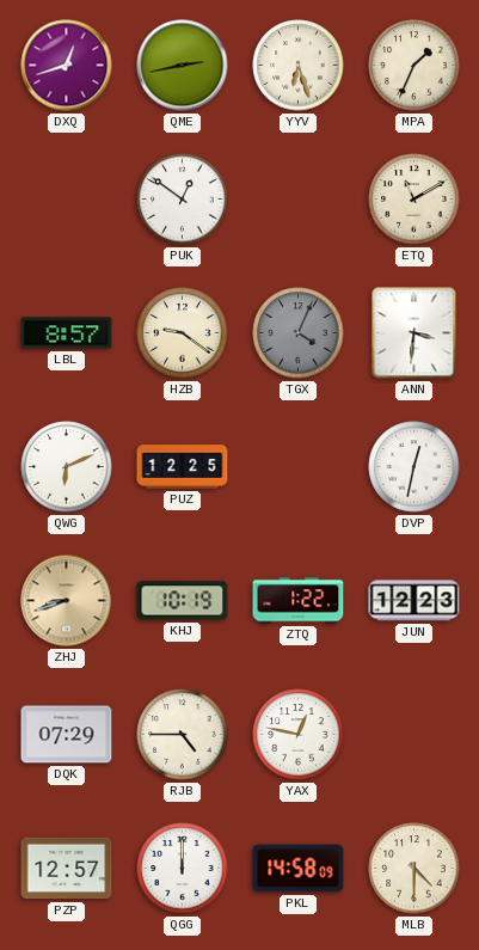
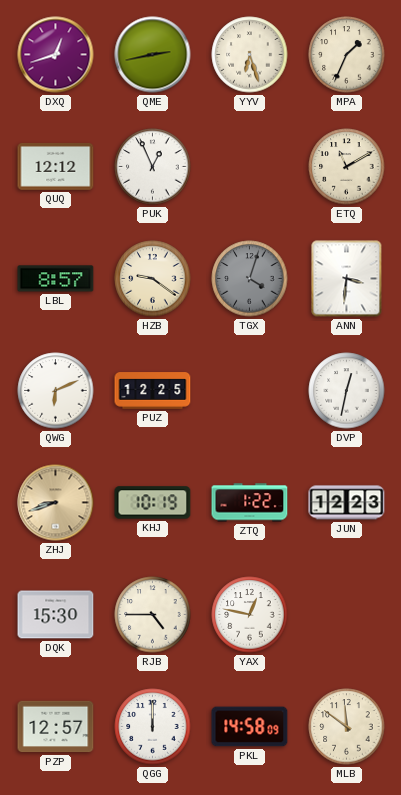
QUQ: none -> 12:12 (56, 166)
PUK: 12:51 -> 12:56 (153, 167)
TGX: 4:04 -> 4:03 (250, 279)
DQK: 07:29 -> 15:30 (56, 615)
MLB: 4:30 -> 11:51 (347, 727)
